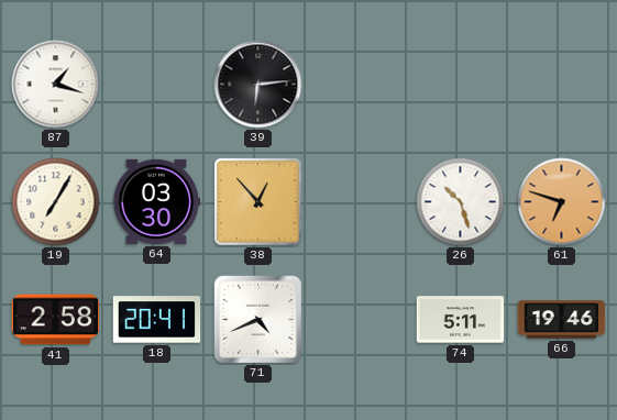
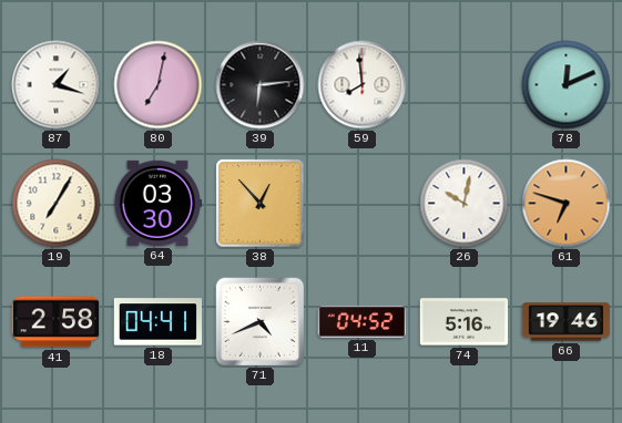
80: none -> 7:02 (159, 85)
59: none -> 7:59 (363, 85)
78: none -> 12:11 (567, 85)
26: 10:27 -> 10:02 (465, 204)
18: 20:41 -> 04:41 (159, 322)
11: none -> 04:52 (363, 321)
74: 5:11 -> 5:16 (465, 322)
